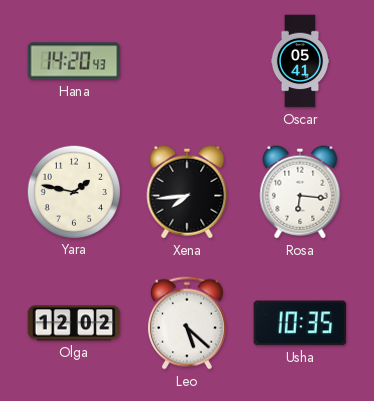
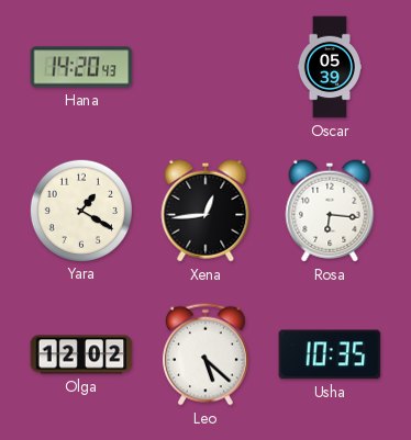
Oscar: 05:41 -> 05:39 (330, 67)
Yara: 1:47 -> 1:20 (80, 210)
Xena: 7:44 -> 12:44 (205, 211)
